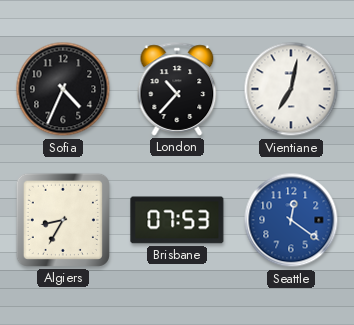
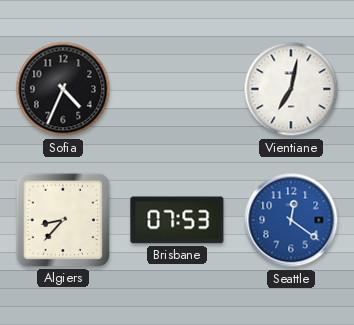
London: 10:37 -> none (177, 89)
Algiers: 8:35 -> 8:37 (63, 220)
